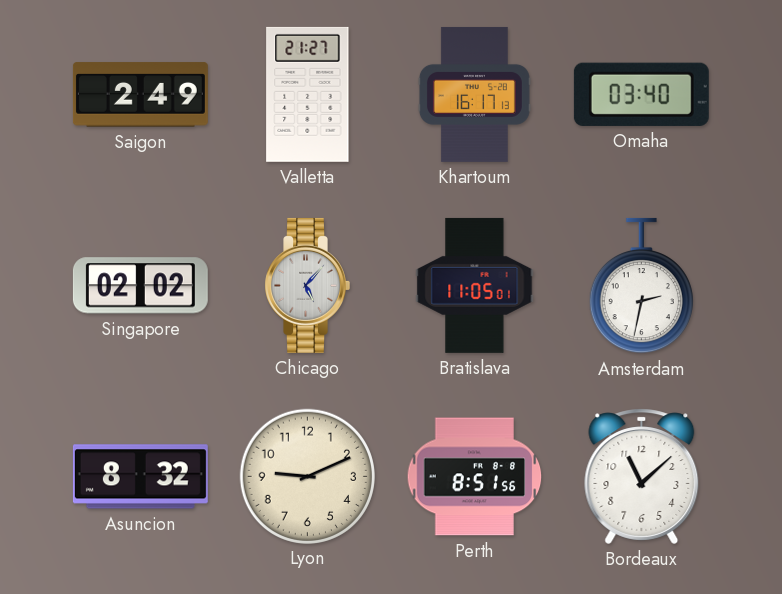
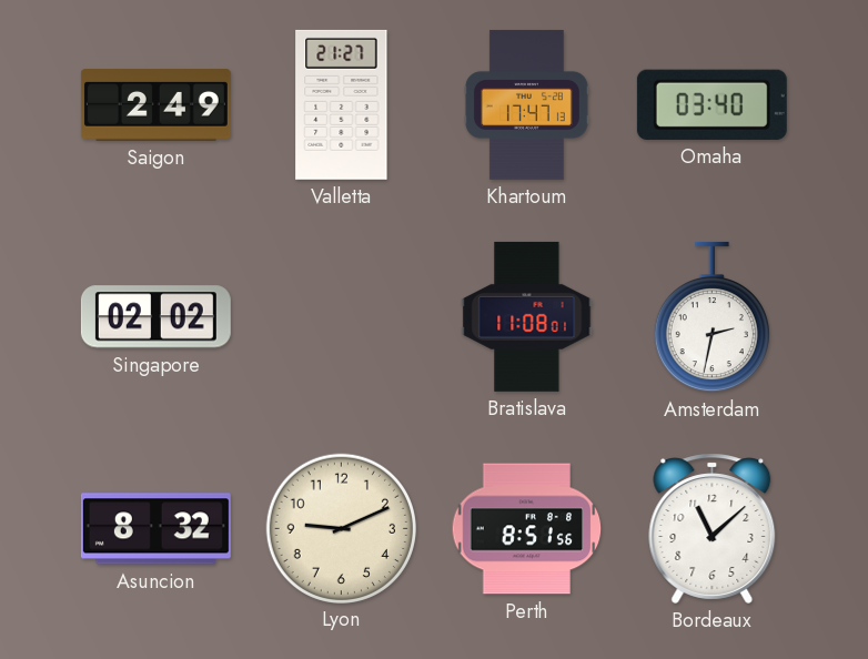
Khartoum: 16:17 -> 17:47 (526, 104)
Chicago: 5:07 -> none (307, 285)
Bratislava: 11:05 -> 11:08 (527, 316)
